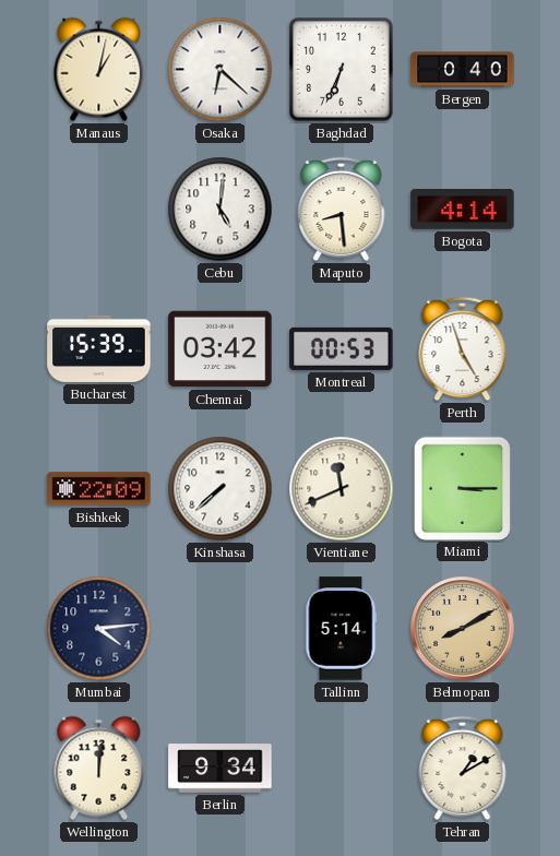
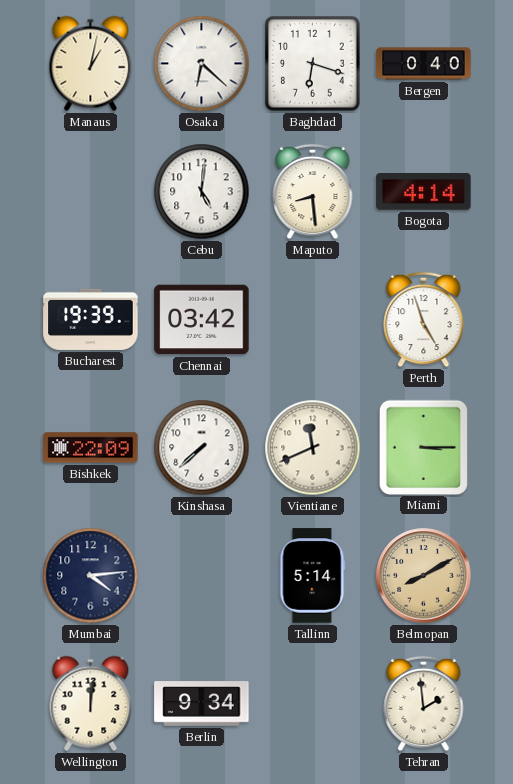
Baghdad: 6:34 -> 6:18 (312, 63)
Bucharest: 15:39 -> 19:39 (91, 319)
Montreal: 00:53 -> none (342, 348)
Tehran: 1:10 -> 1:59 (424, 704)
